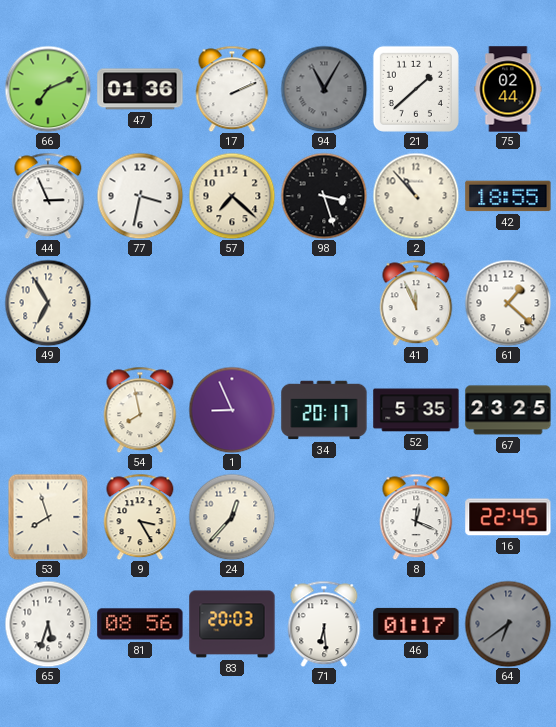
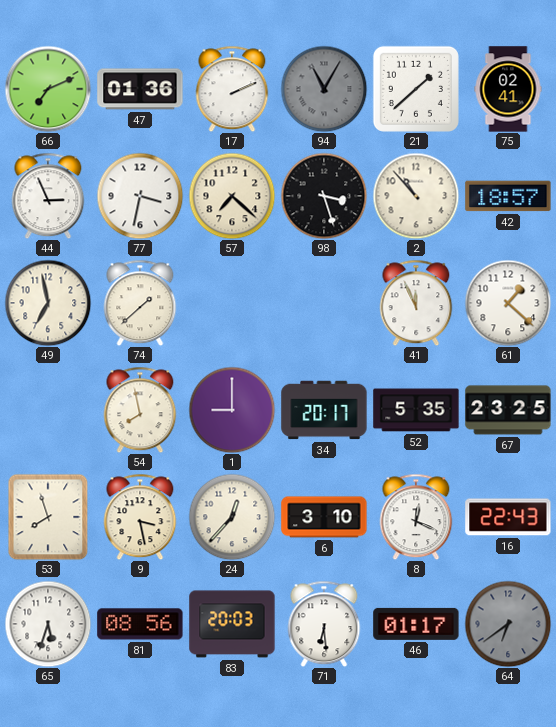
75: 02:44 -> 02:41 (508, 89)
42: 18:55 -> 18:57 (508, 196)
49: 6:55 -> 6:58 (48, 303)
74: none -> 1:38 (140, 303)
1: 8:56 -> 9:00 (232, 410)
9: 3:25 -> 3:28 (140, 517)
6: none -> 3:10 (324, 517)
16: 22:45 -> 22:43 (508, 517)
